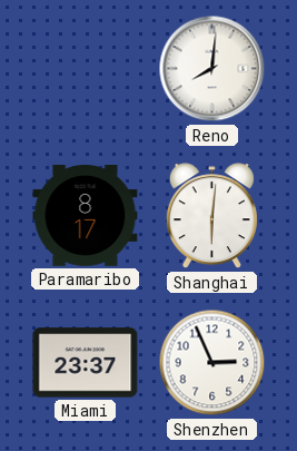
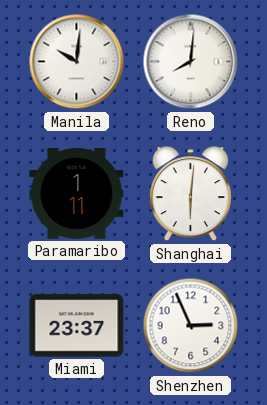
Manila: none -> 10:01 (77, 62)
Paramaribo: 8:17 -> 1:11 (77, 194)
